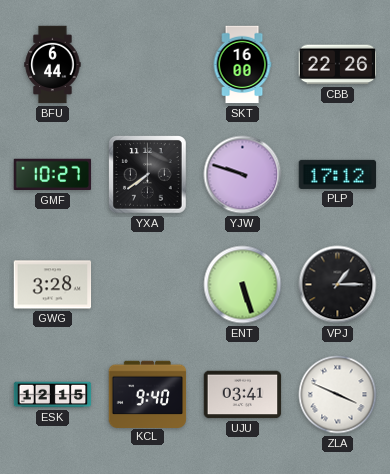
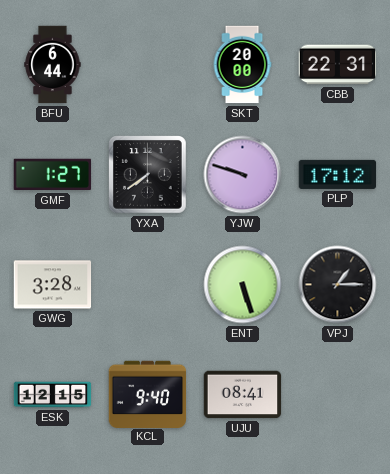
SKT: 16:00 -> 20:00 (242, 65)
CBB: 22:26 -> 22:31 (338, 65)
GMF: 10:27 -> 1:27 (53, 175)
UJU: 03:41 -> 08:41 (243, 395)
ZLA: 3:49 -> none (338, 395)
